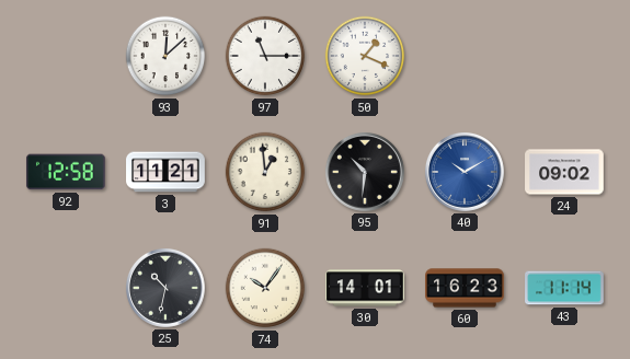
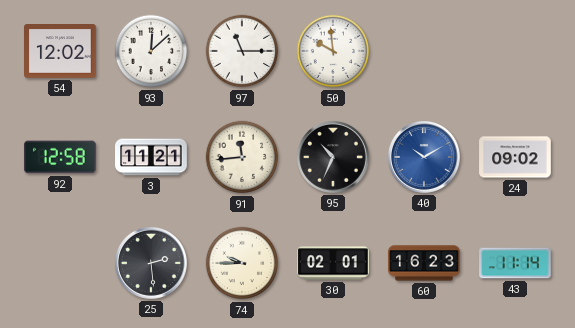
54: none -> 12:02 (60, 52)
50: 1:19 -> 9:59 (333, 51)
91: 12:59 -> 11:44 (242, 157)
95: 10:31 -> 10:34 (333, 157)
25: 10:32 -> 2:29 (151, 263)
74: 10:06 -> 9:45 (242, 263)
30: 14:01 -> 02:01 (334, 263)
